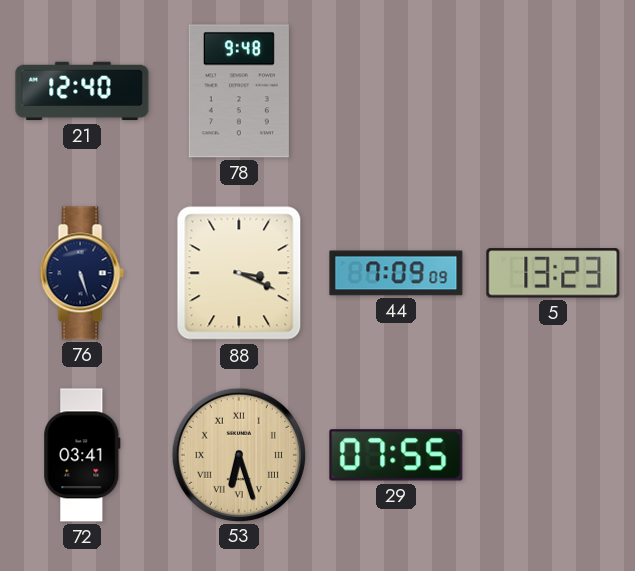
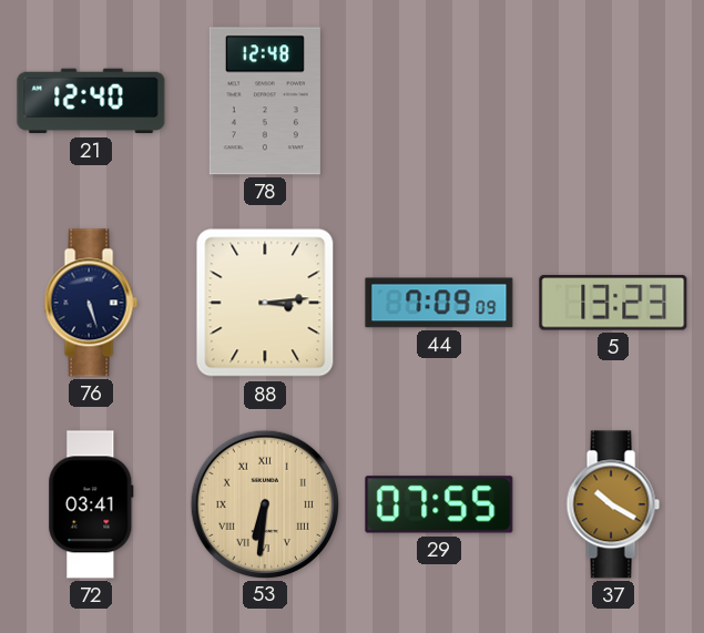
78: 9:48 -> 12:48 (265, 101)
88: 3:19 -> 3:14 (265, 303)
53: 6:27 -> 6:31 (264, 503)
37: none -> 10:20 (613, 504)
